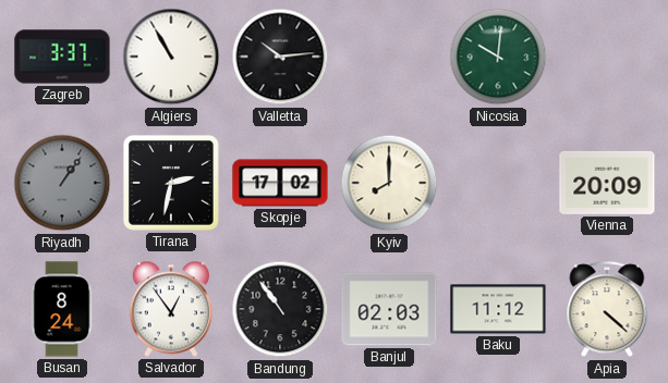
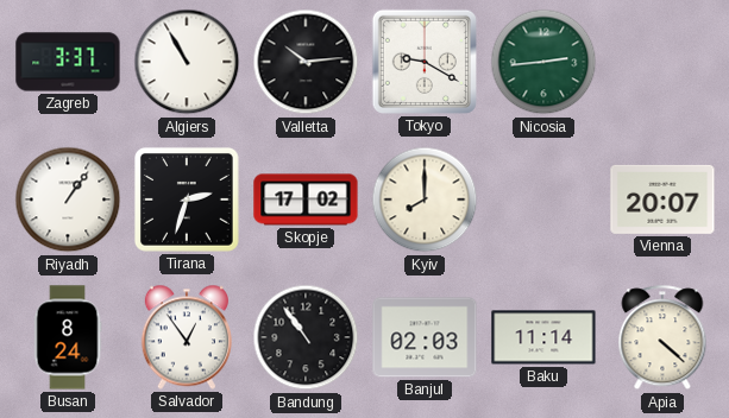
Tokyo: none -> 9:20 (425, 62)
Nicosia: 10:01 -> 2:44 (543, 62)
Riyadh dial: grey -> white (68, 199)
Tirana: 2:32 -> 2:33 (187, 199)
Vienna: 20:09 -> 20:07 (662, 199)
Baku: 11:12 -> 11:14 (543, 337)
